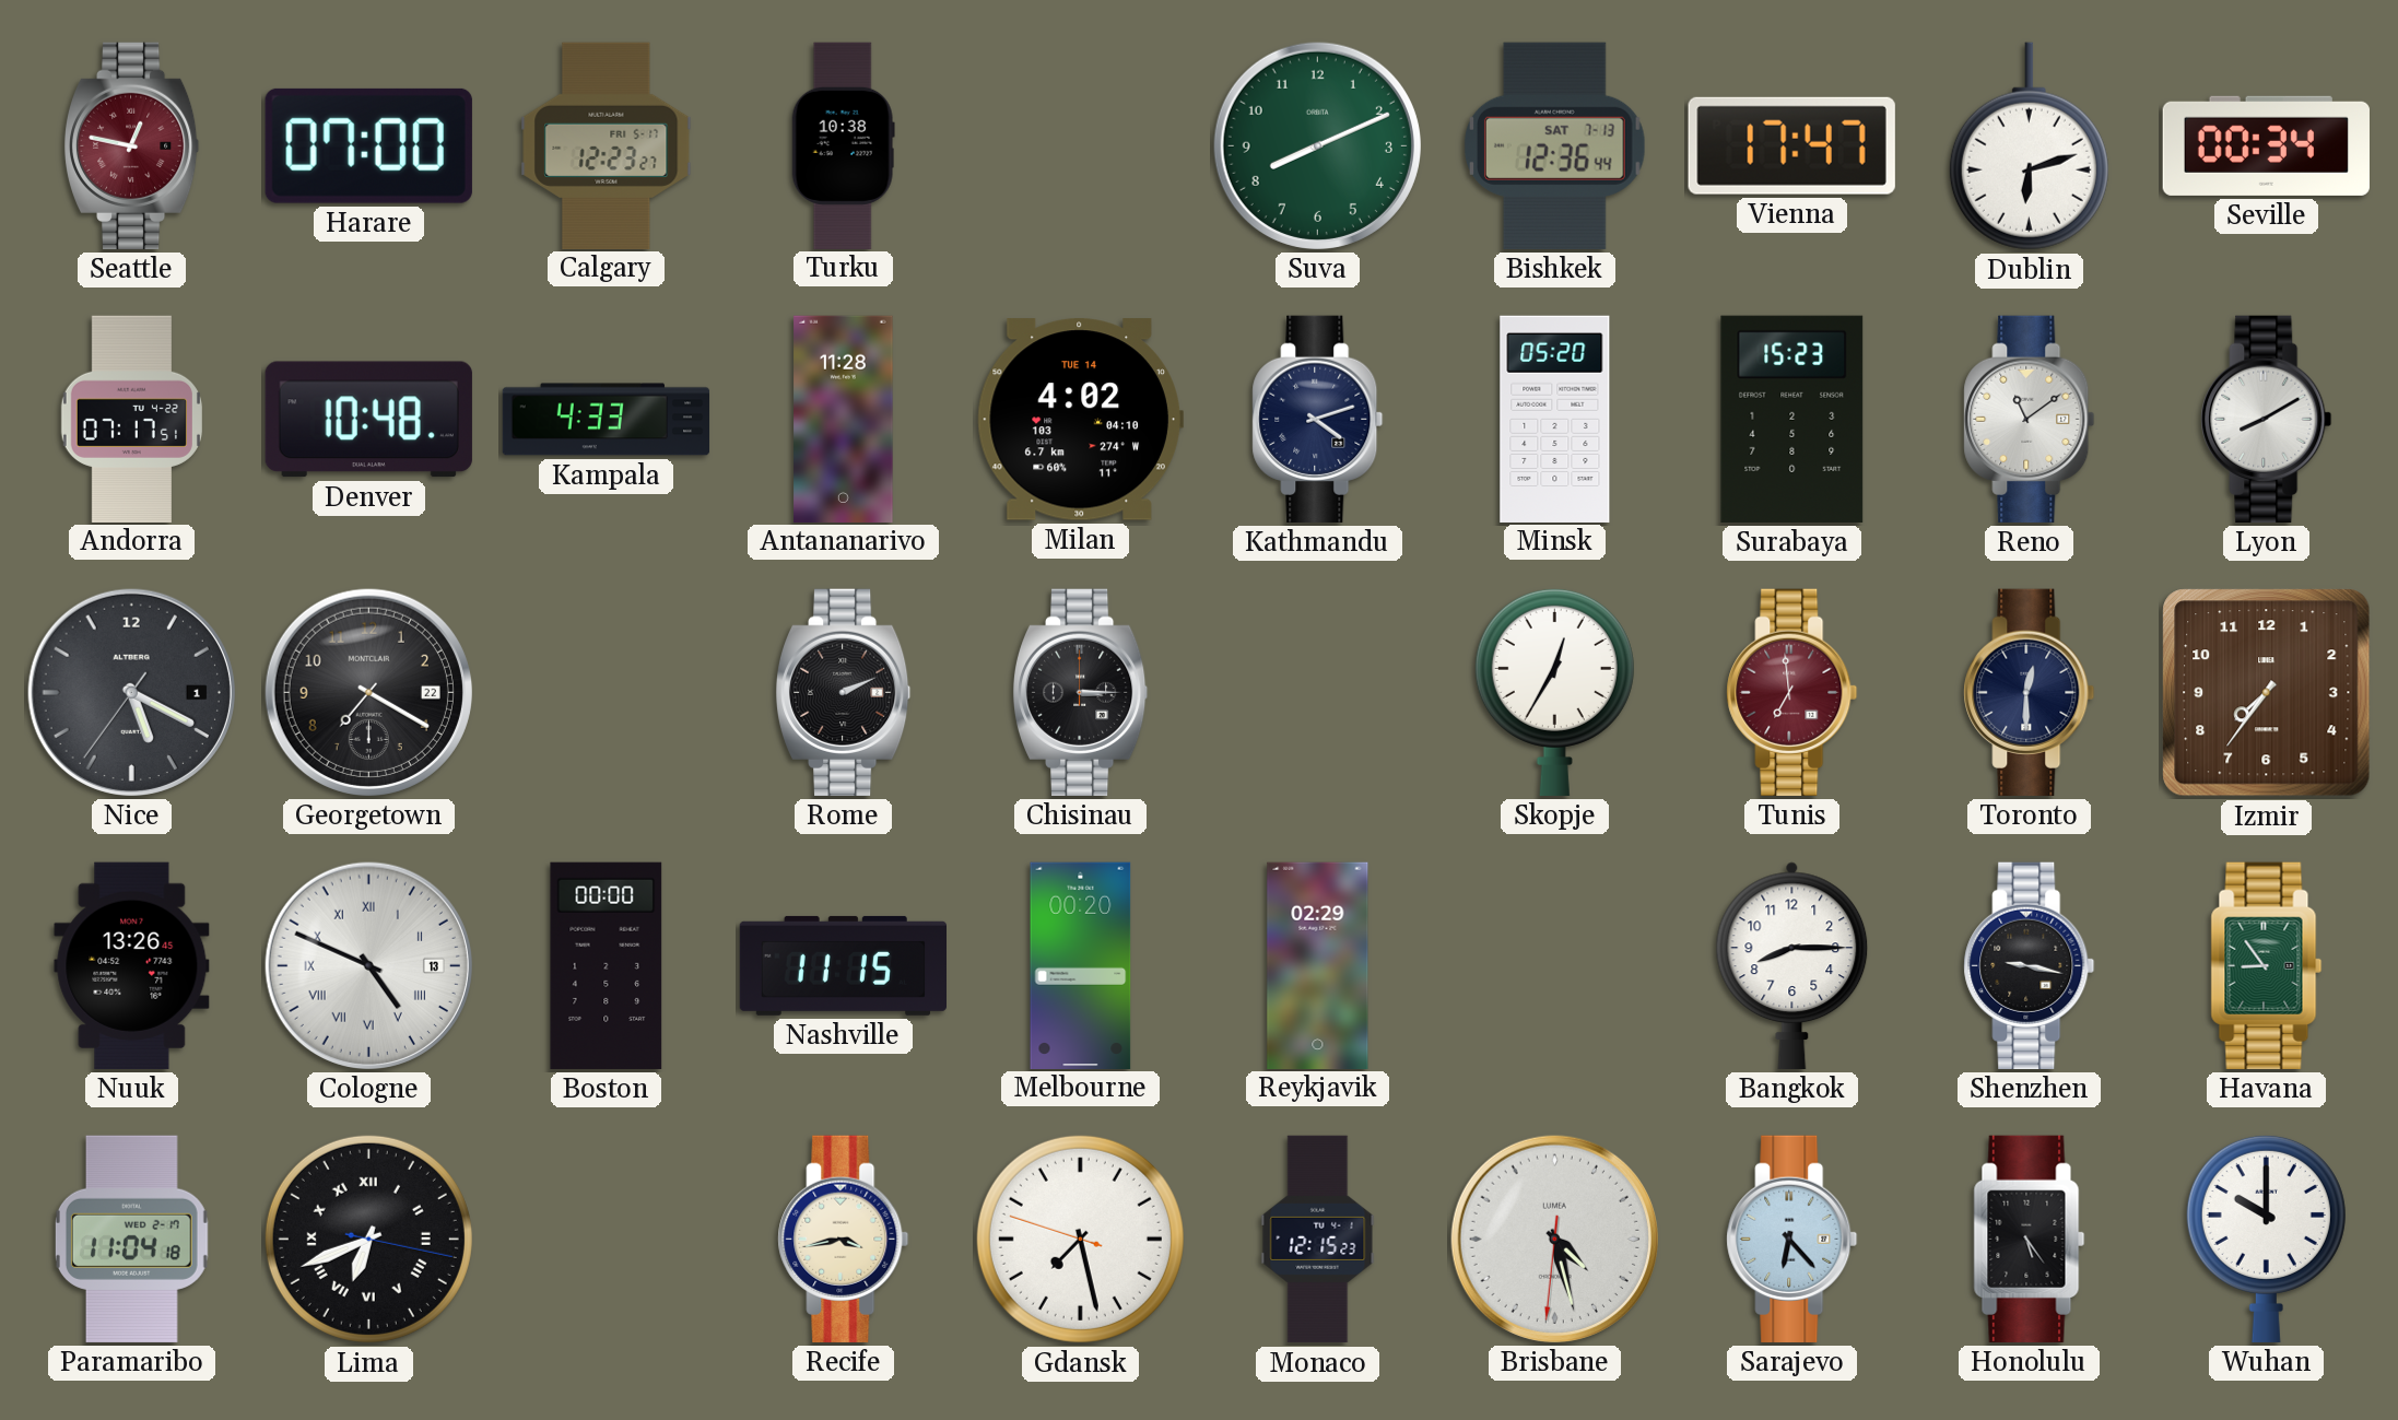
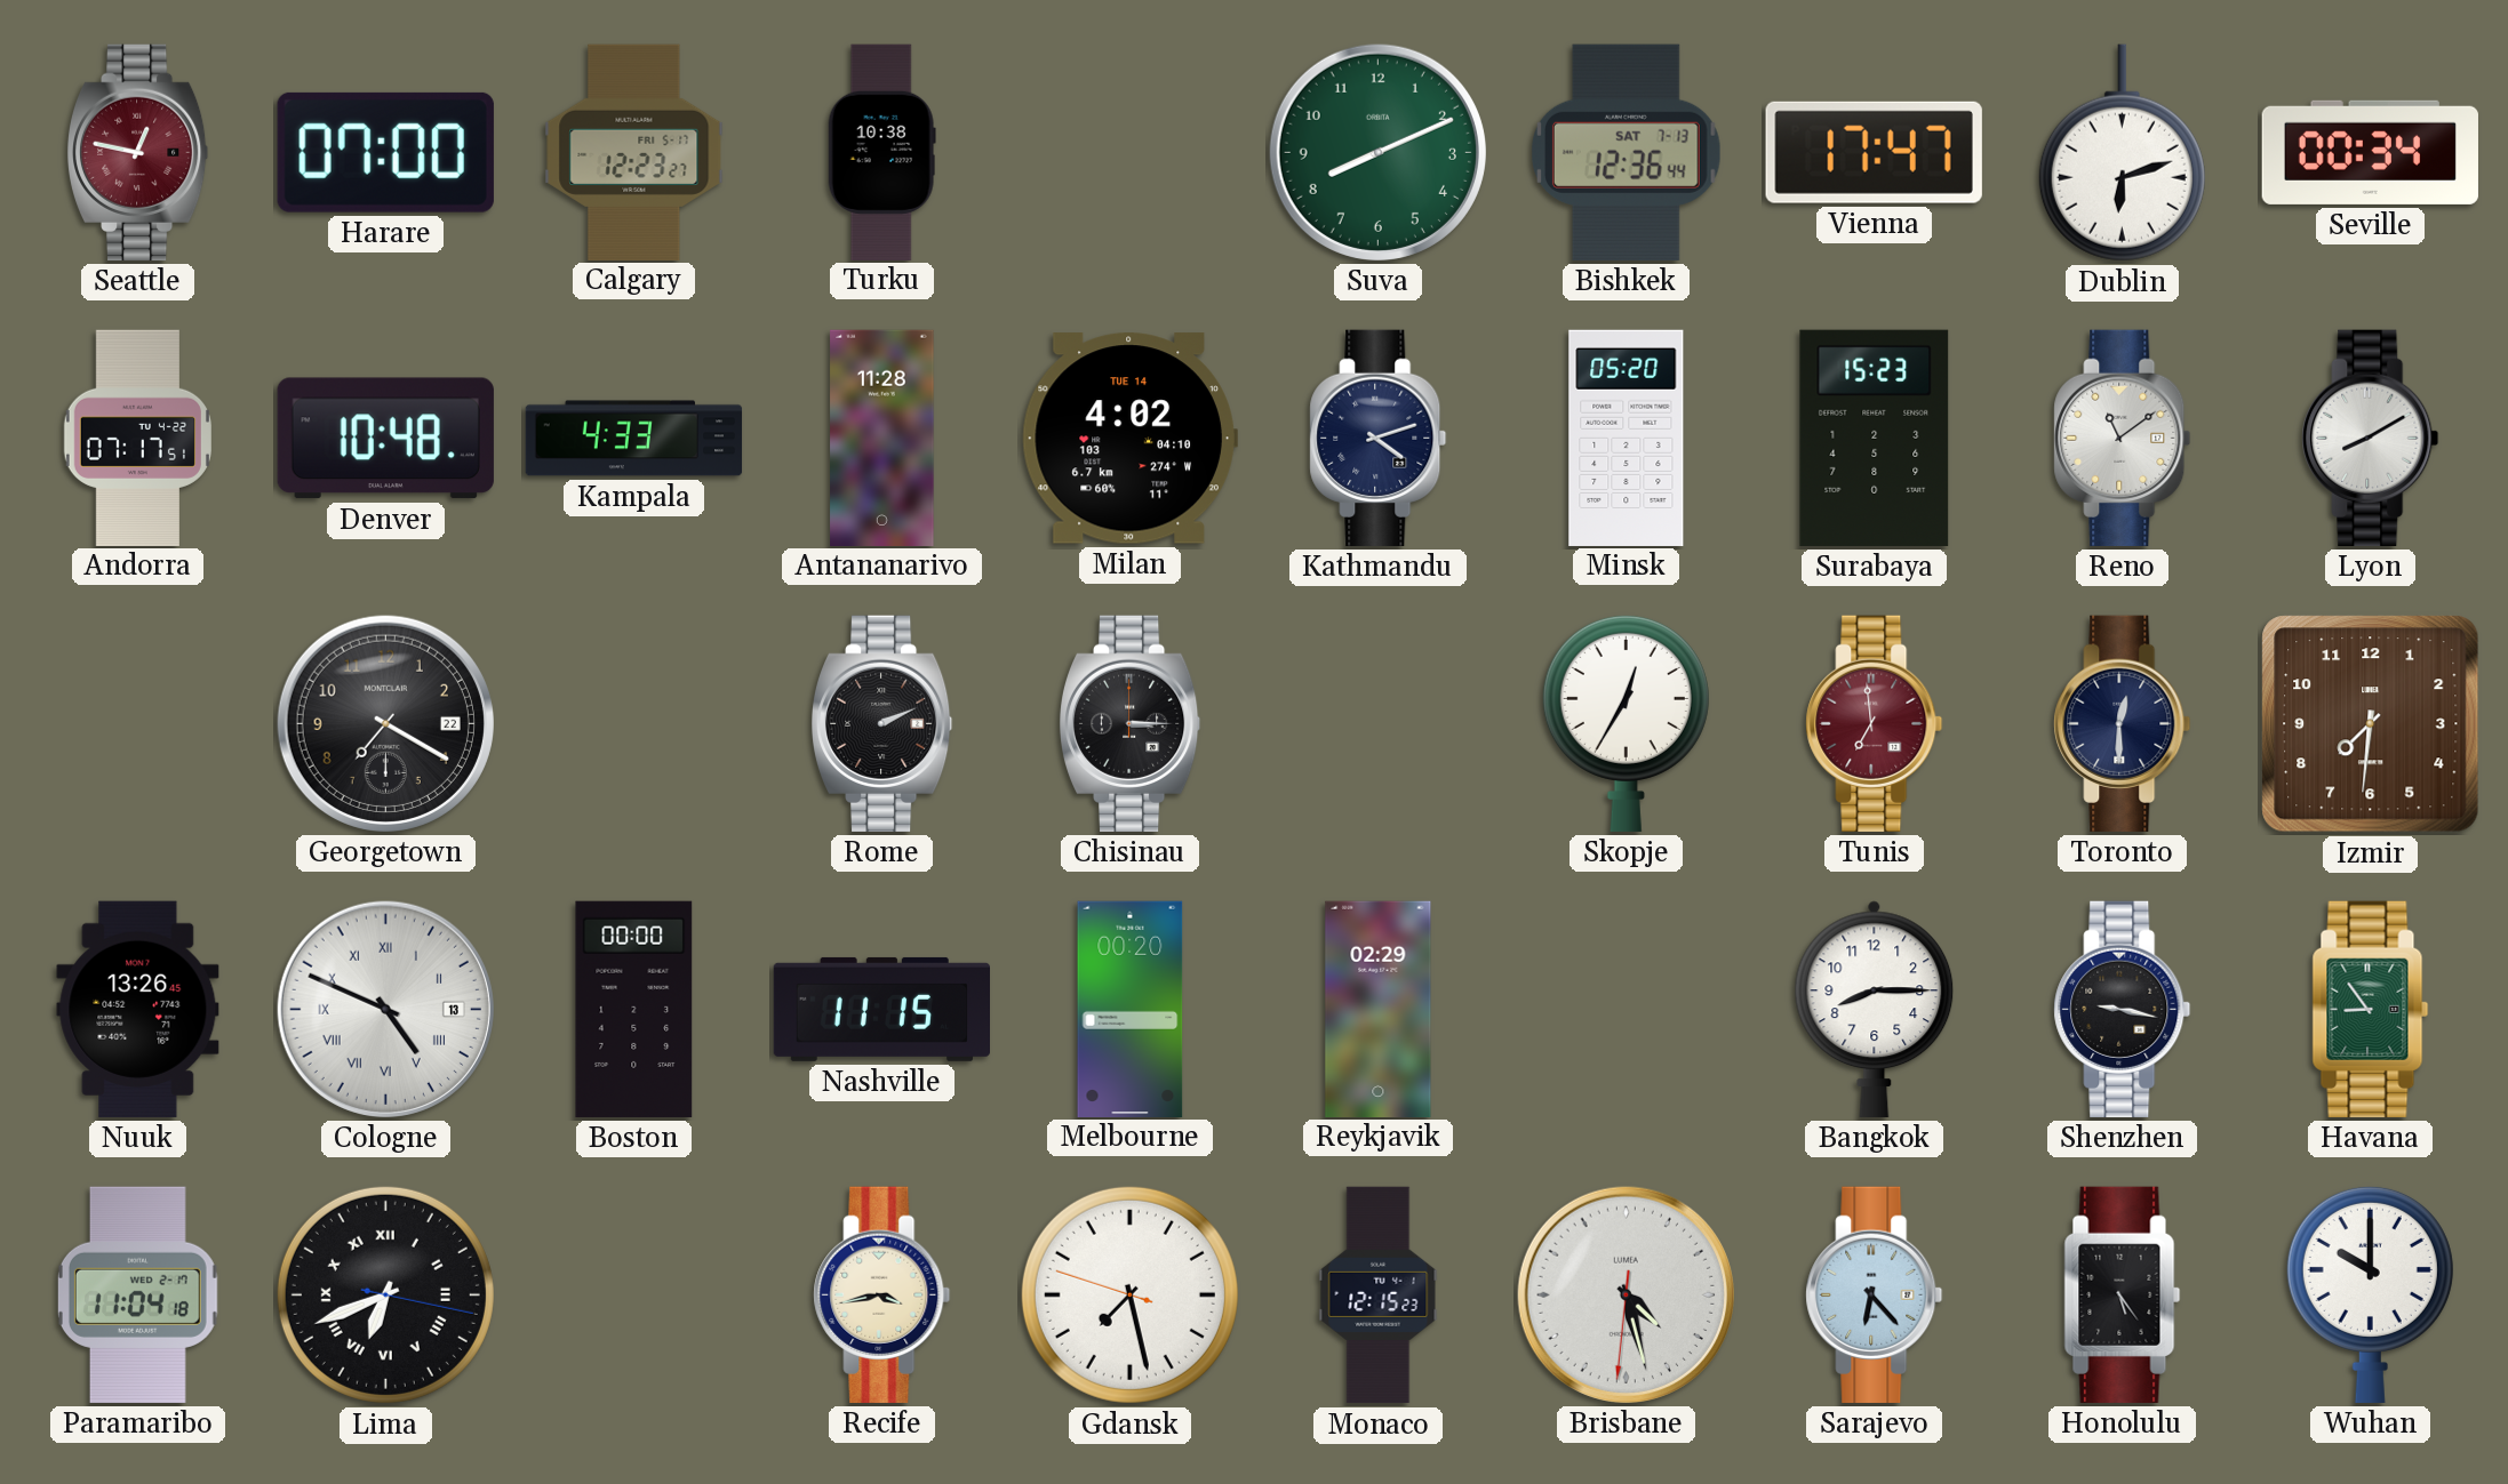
Nice: 5:19 -> none (131, 692)
Izmir: 7:36 -> 7:31 (2371, 724)
